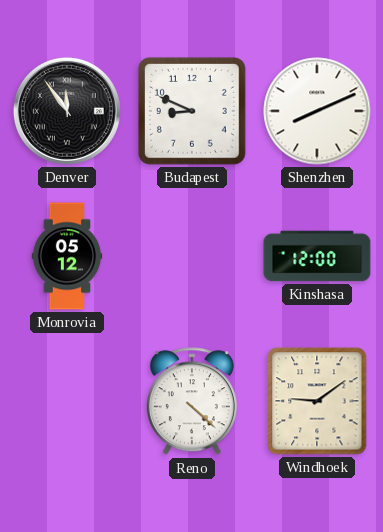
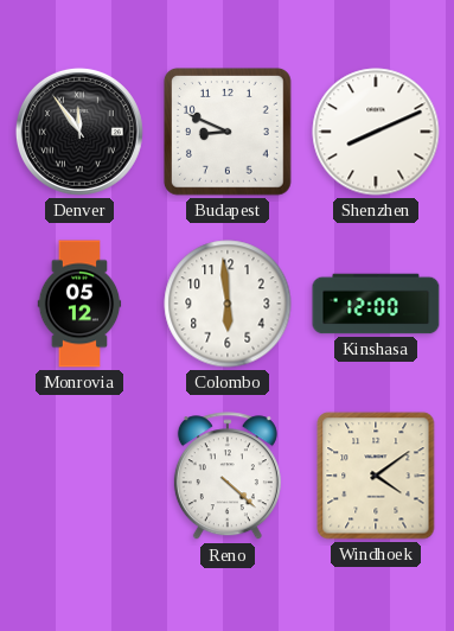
Colombo: none -> 5:59 (228, 304)
Windhoek: 9:09 -> 4:09 (376, 476)
